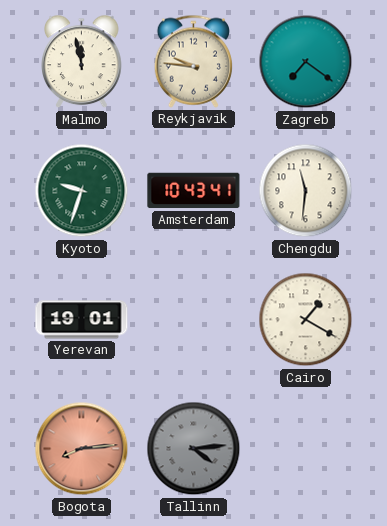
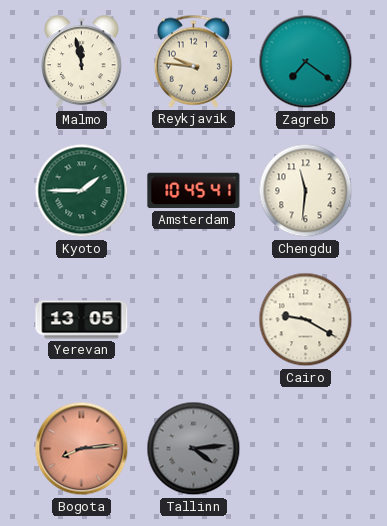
Kyoto: 9:33 -> 1:45 (82, 191)
Amsterdam: 10:43 -> 10:45 (194, 191)
Yerevan: 19:01 -> 13:05 (82, 320)
Cairo: 1:20 -> 9:20 (306, 320)
